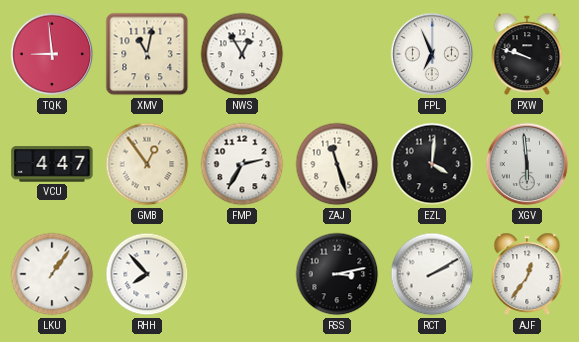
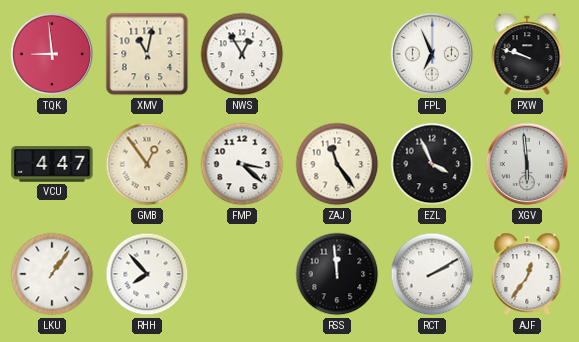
FMP: 2:35 -> 3:22 (242, 164)
ZAJ: 11:27 -> 11:24 (337, 164)
EZL: 4:01 -> 3:56 (432, 164)
RSS: 3:13 -> 11:59 (337, 274)
